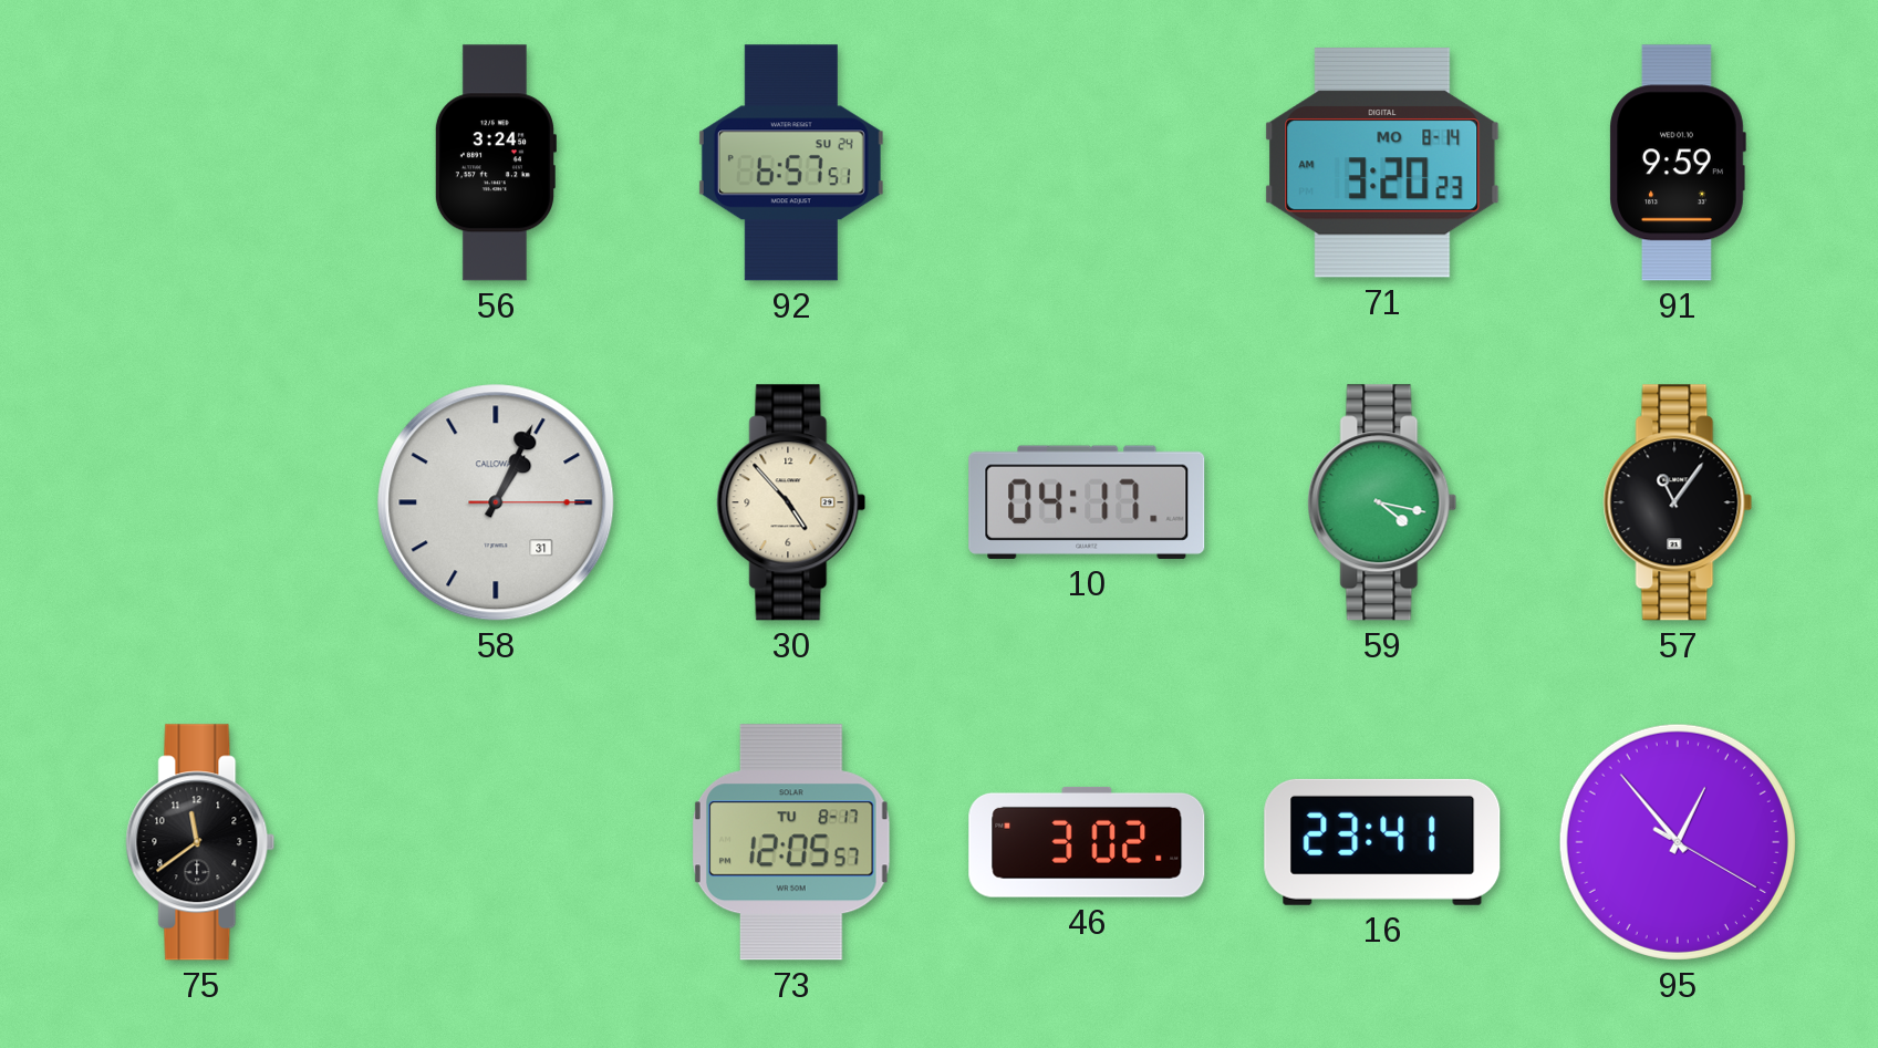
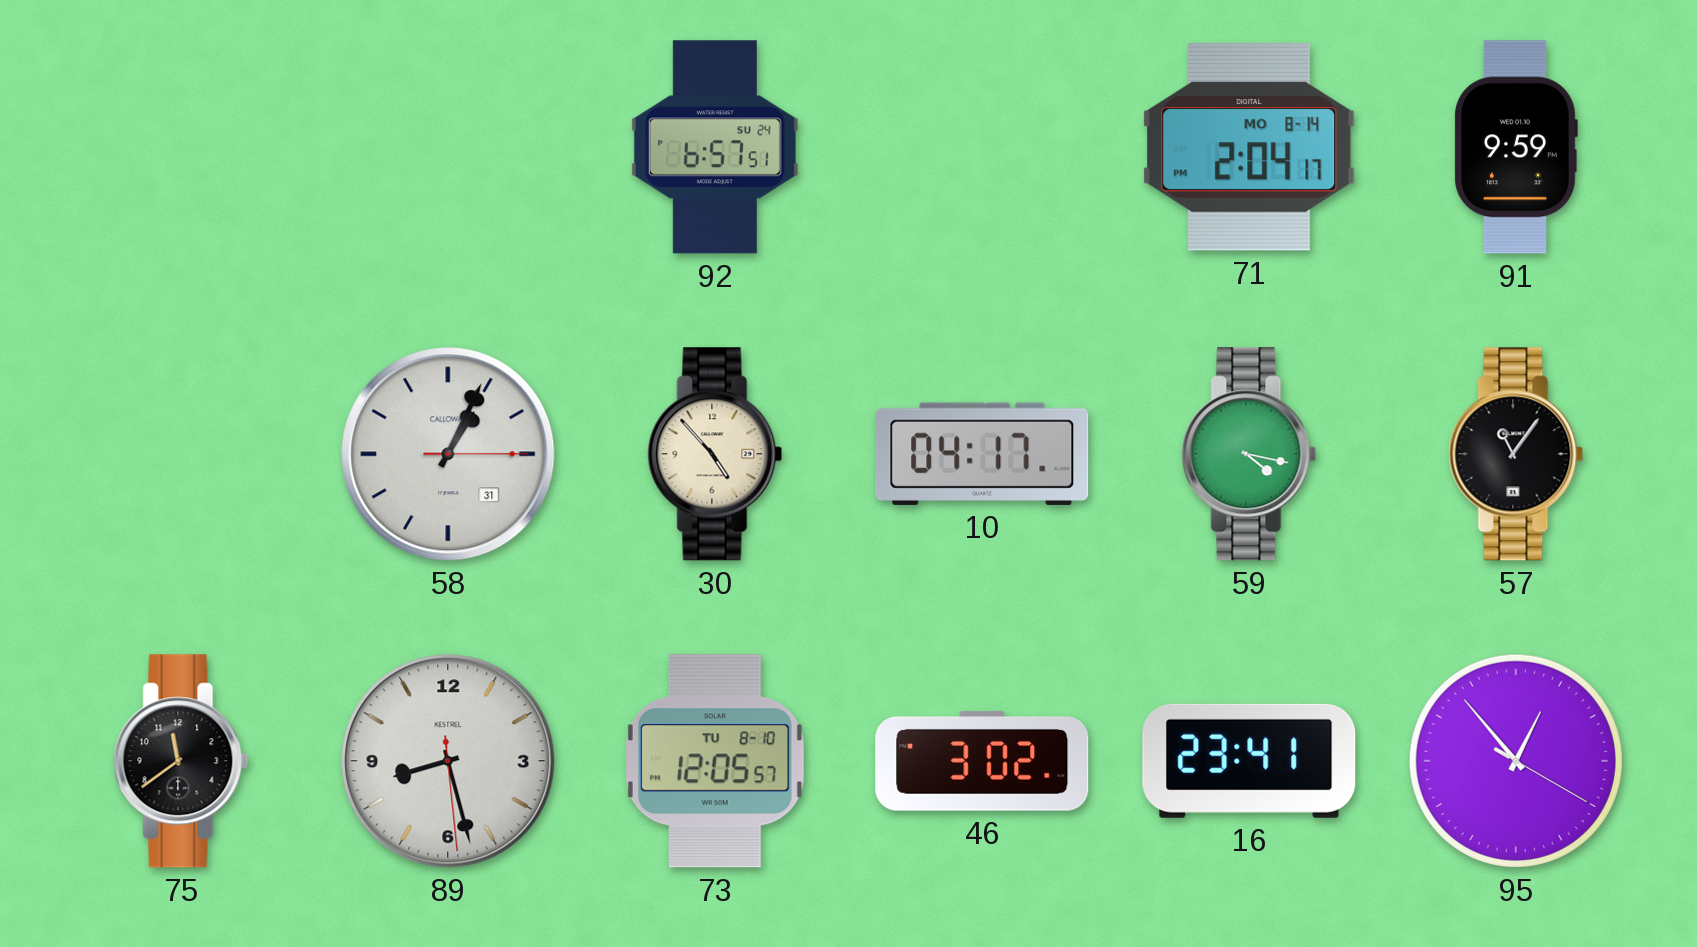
56: 3:24 -> none (495, 163)
71: 3:20 -> 2:04 (1249, 147)
89: none -> 8:27 (448, 761)
73 date: TU 8-17 -> TU 8-10 (715, 761)
